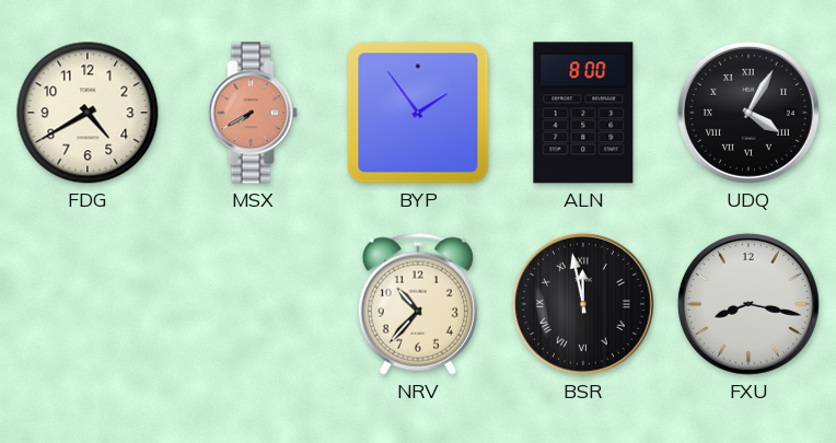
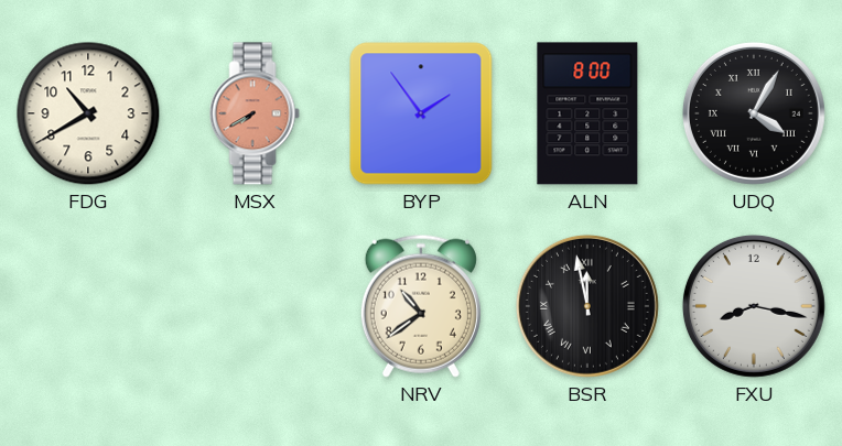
FDG: 4:40 -> 10:40 (88, 113)
NRV: 10:37 -> 10:39 (421, 306)
